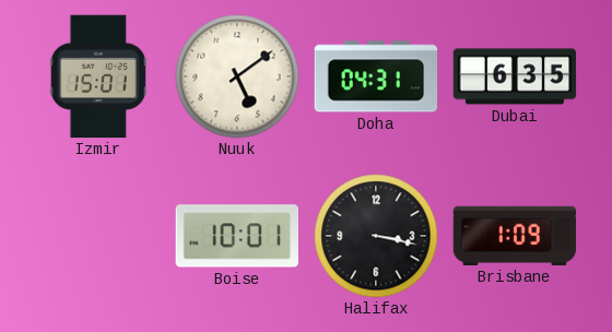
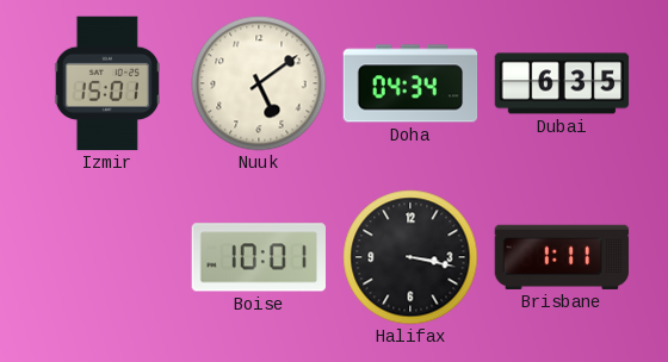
Doha: 04:31 -> 04:34 (410, 83)
Brisbane: 1:09 -> 1:11 (562, 257)
